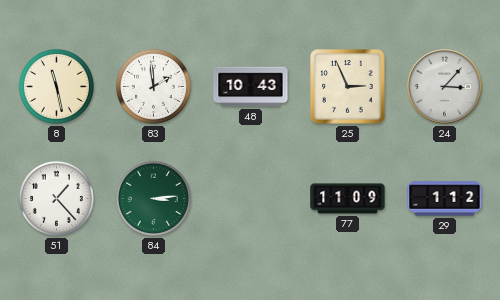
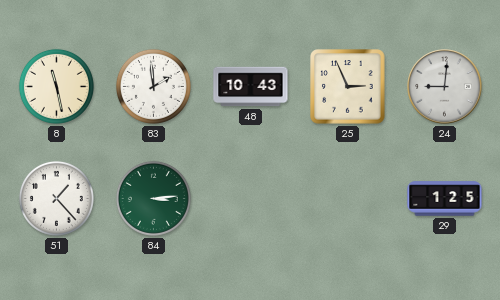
24: 3:07 -> 9:01 (445, 87)
77: 11:09 -> none (348, 199)
29: 1:12 -> 1:25 (445, 199)
